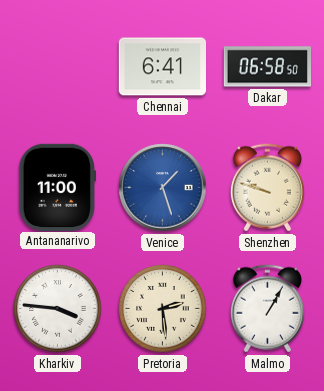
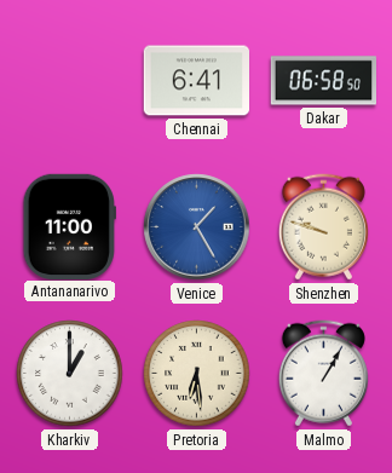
Venice: 1:27 -> 1:25 (197, 227)
Kharkiv: 3:46 -> 1:00 (70, 374)
Pretoria: 2:29 -> 6:29 (197, 374)
